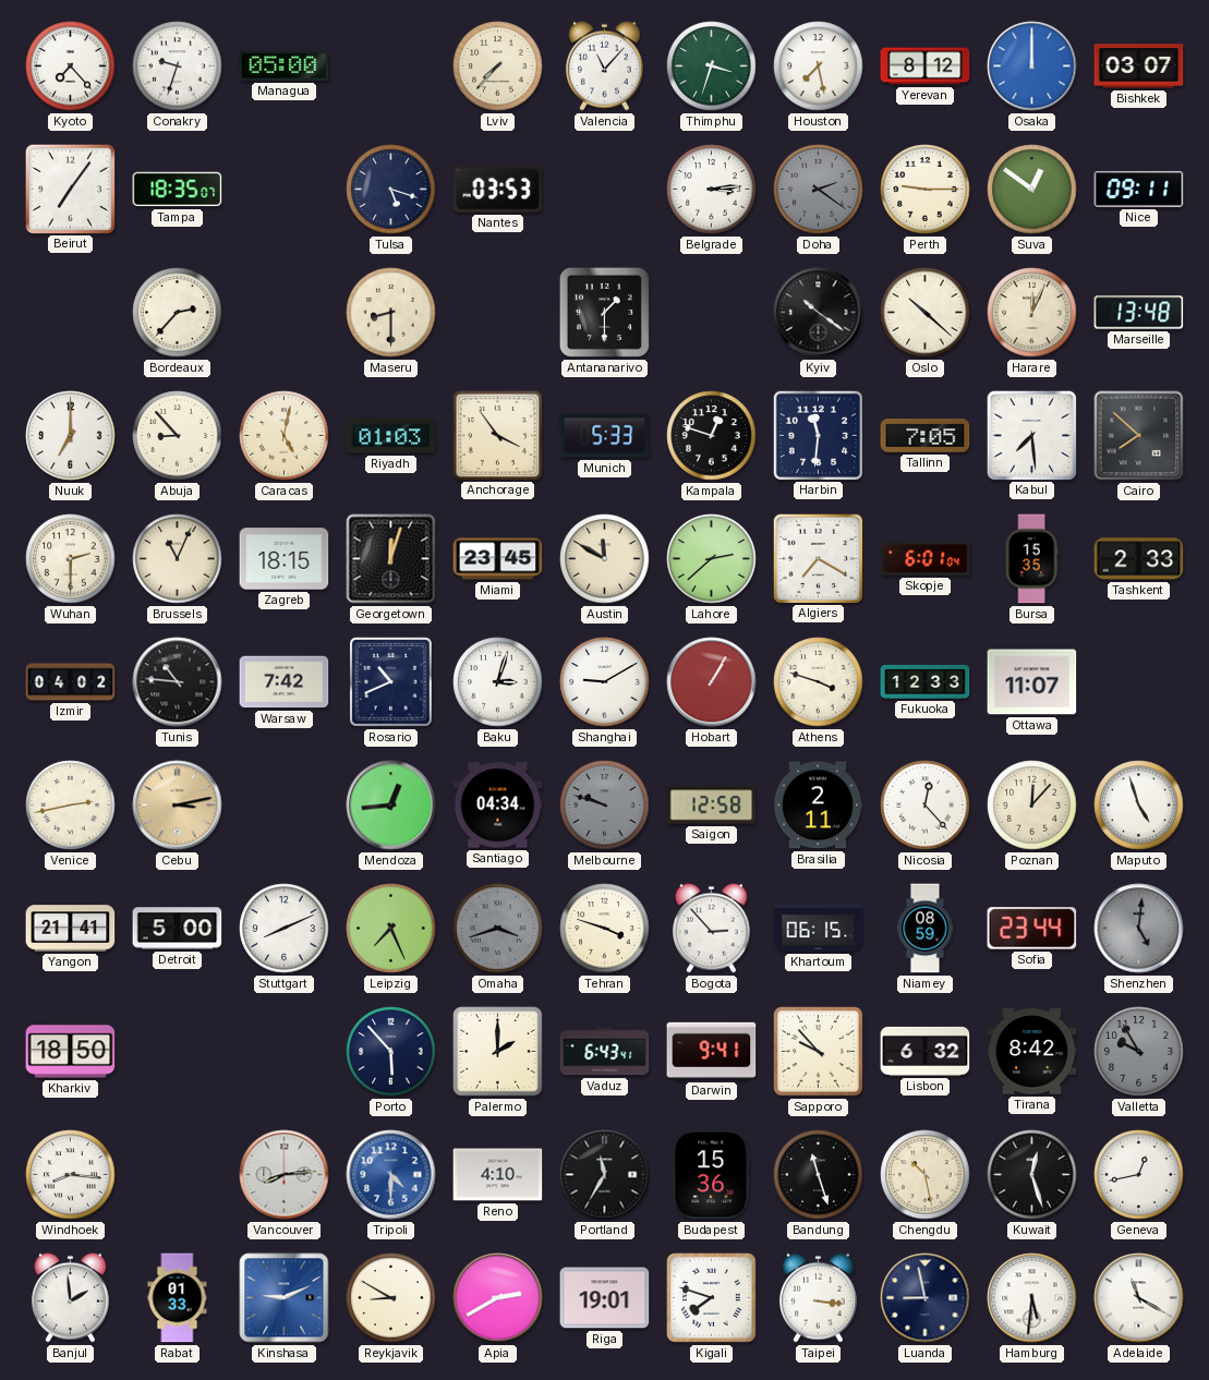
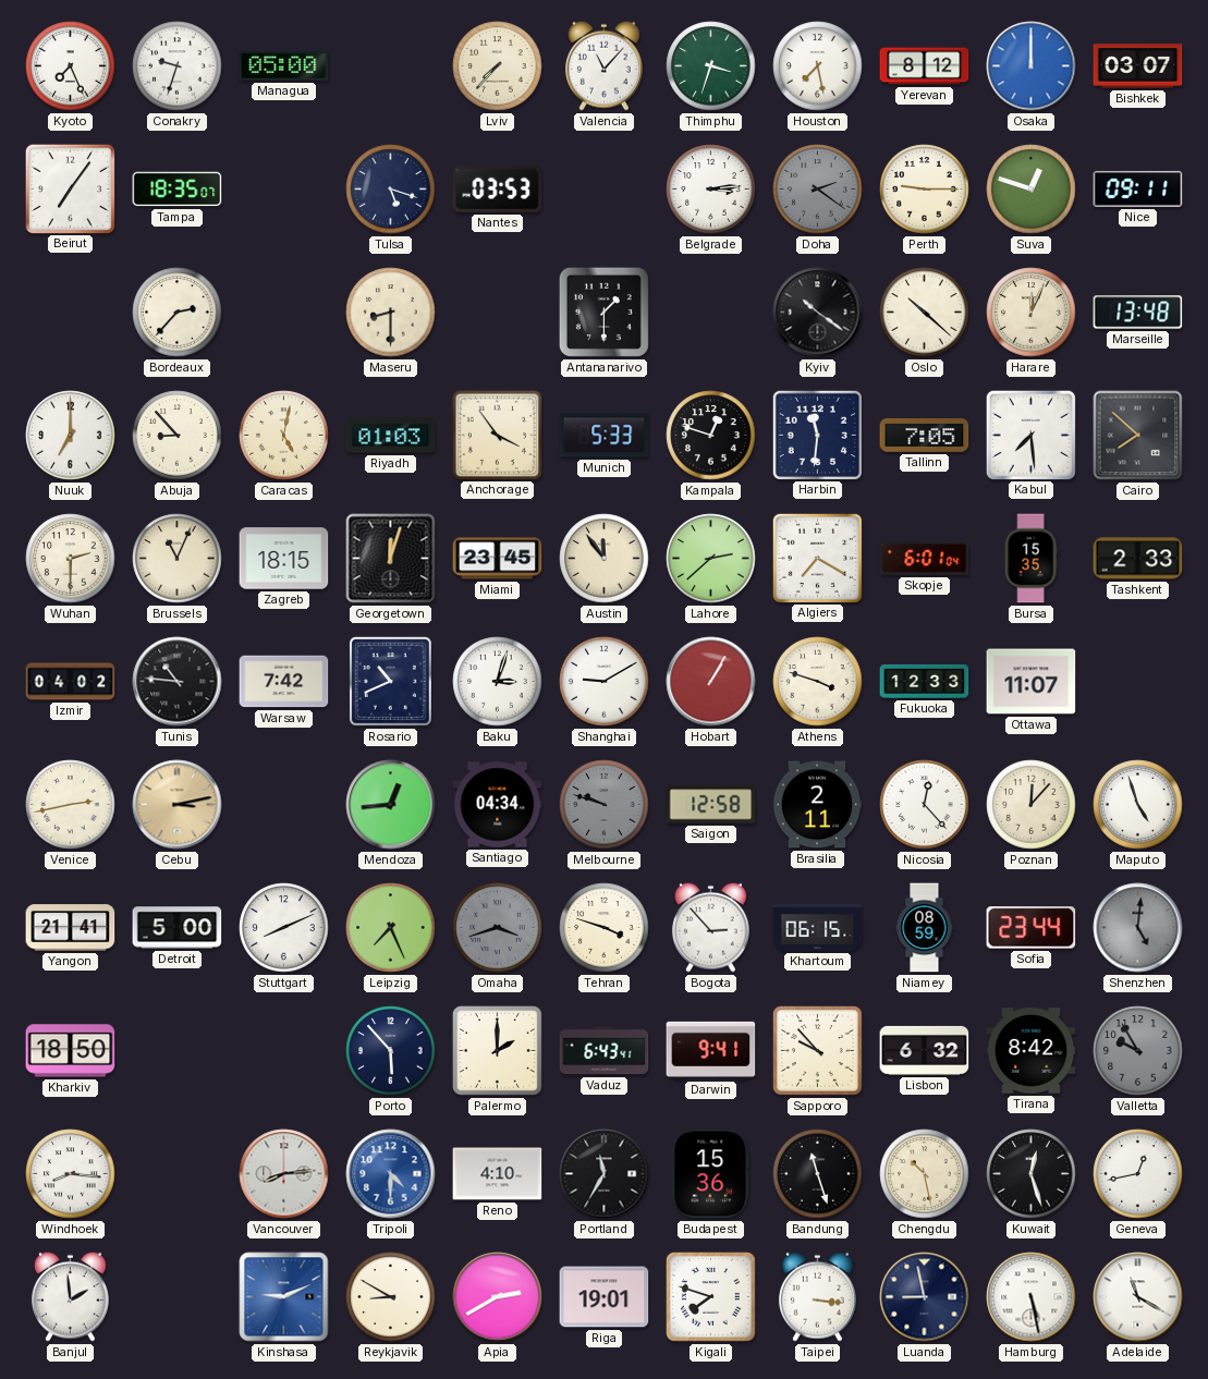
Kyoto: 7:23 -> 7:26 (71, 66)
Suva: 12:51 -> 12:48 (1032, 190)
Austin: 11:50 -> 11:54 (605, 559)
Rabat: 01:33 -> none (178, 1298)
Hamburg: 5:31 -> 5:28 (1032, 1297)
